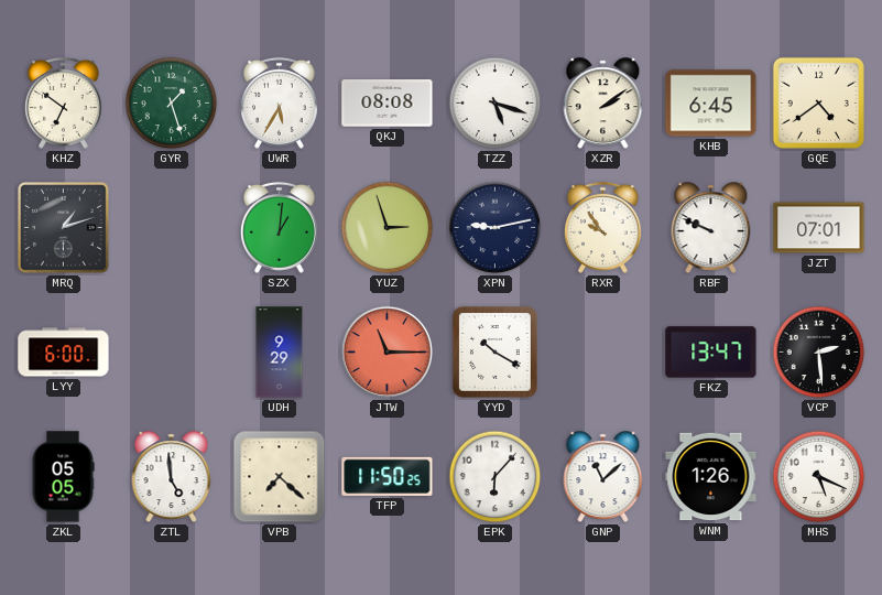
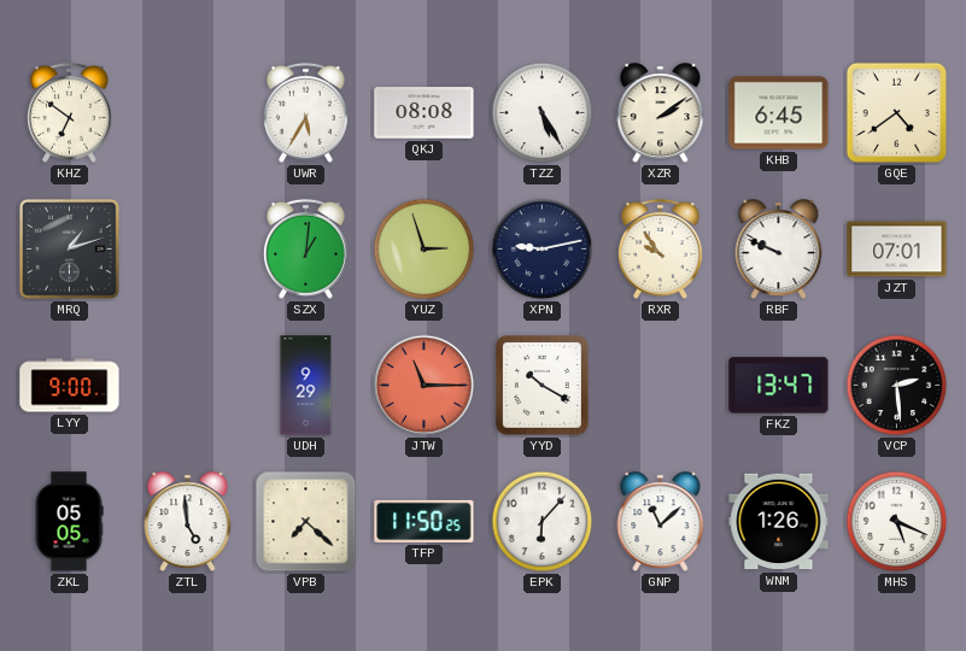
GYR: 1:27 -> none (172, 104)
TZZ: 5:18 -> 5:25 (543, 113)
LYY: 6:00 -> 9:00 (70, 386)
